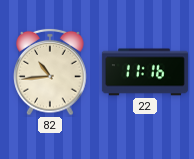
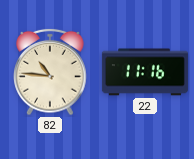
82: 10:44 -> 10:46 (50, 72)
